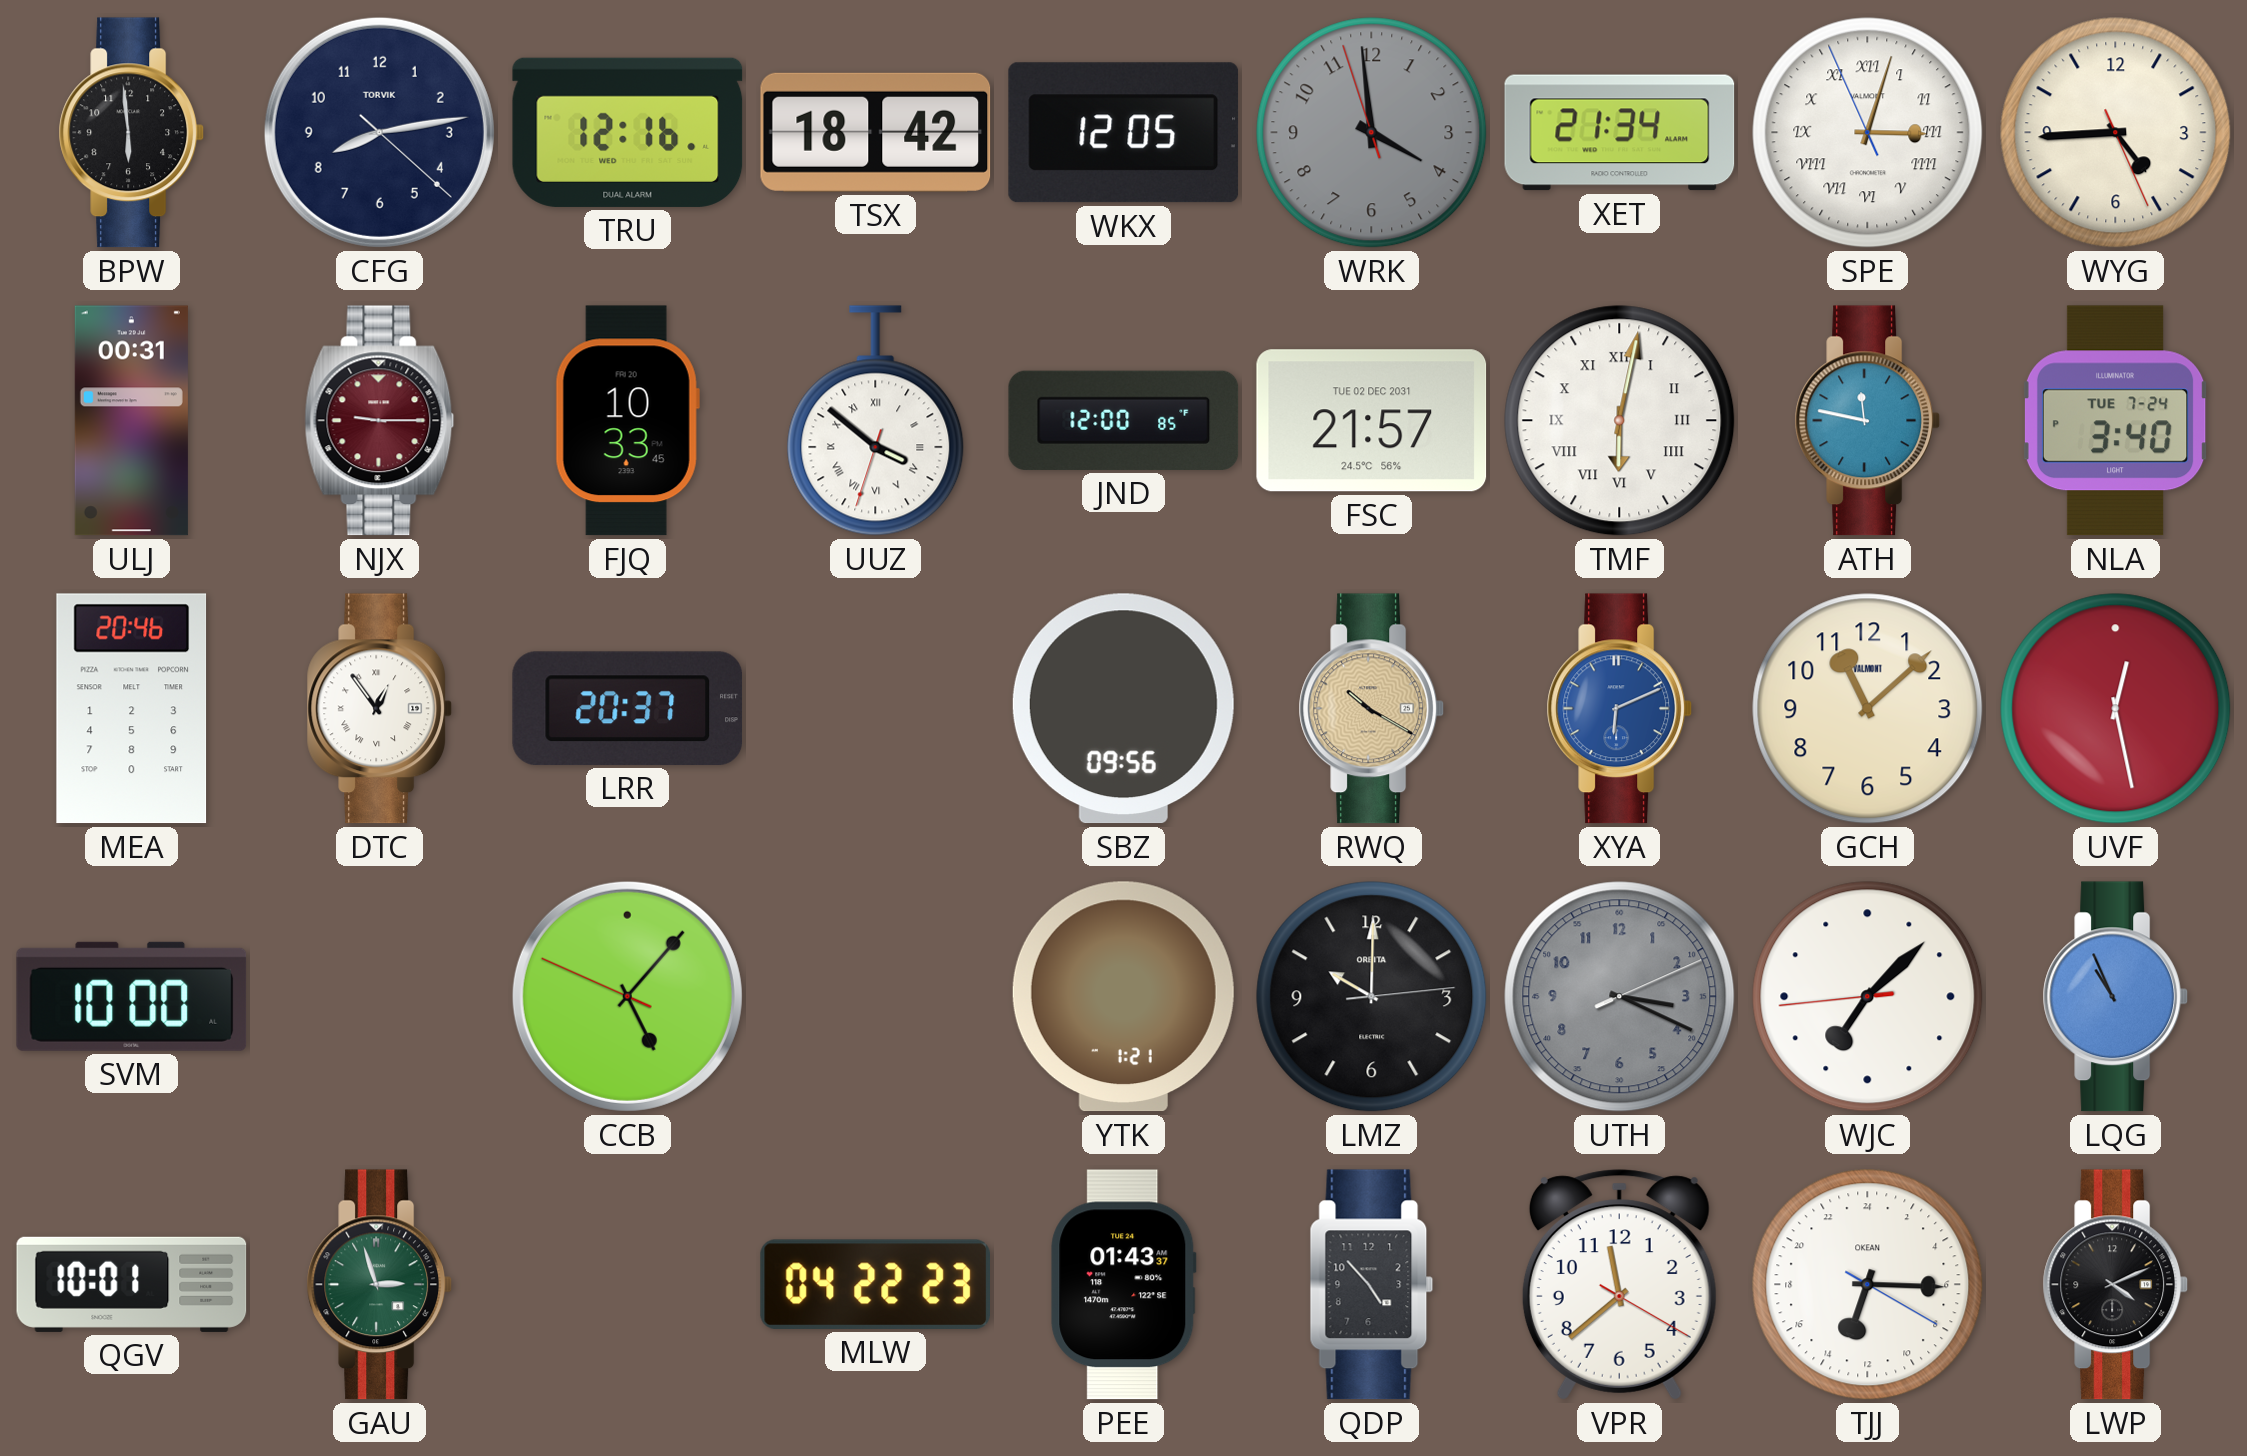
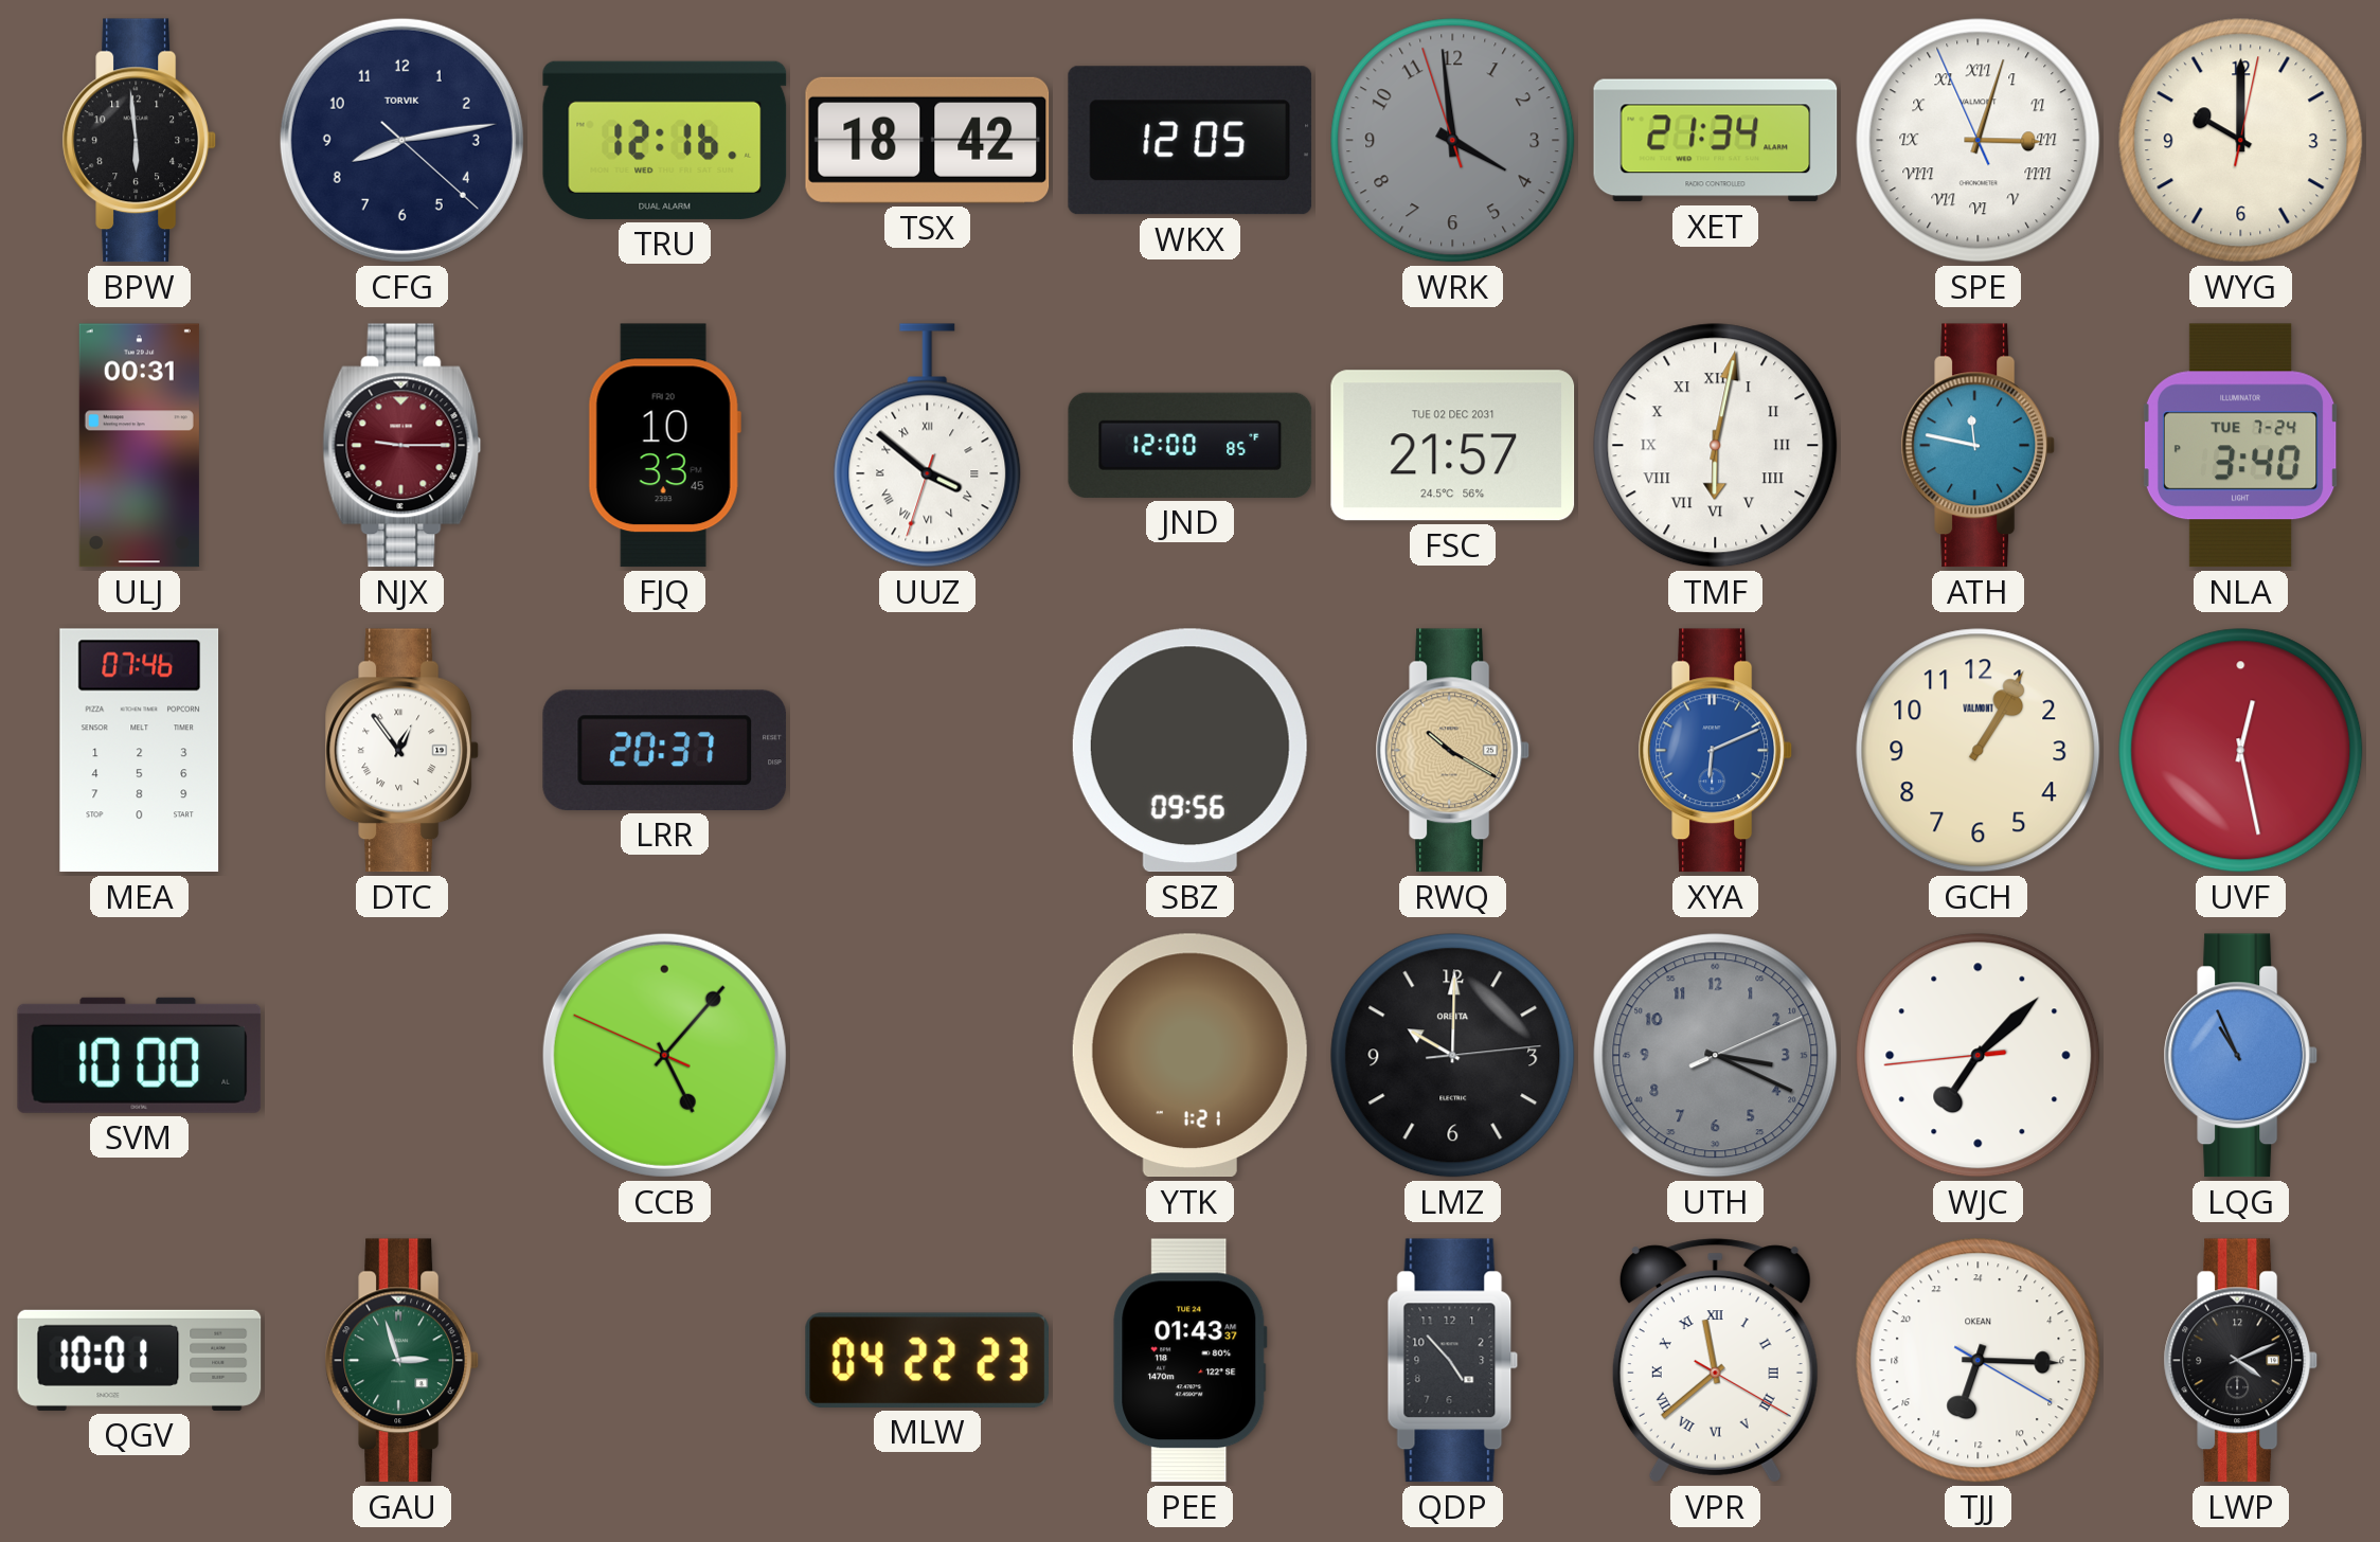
WYG: 4:44 -> 10:00 (2241, 141)
MEA: 20:46 -> 07:46 (140, 751)
GCH: 11:08 -> 1:05 (1979, 751)
VPR numerals: Arabic -> Roman (1715, 1361)
